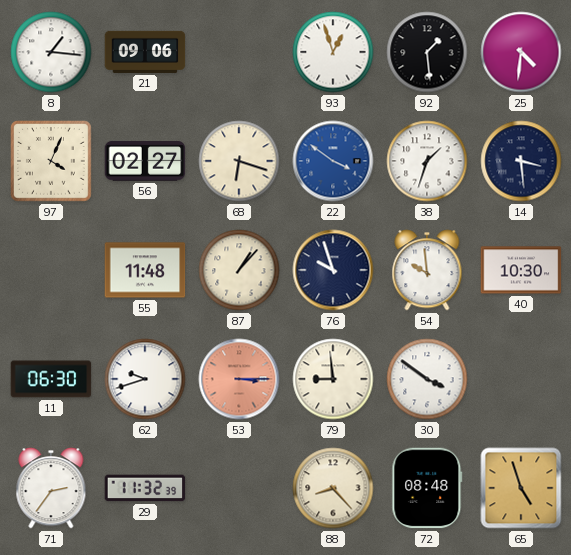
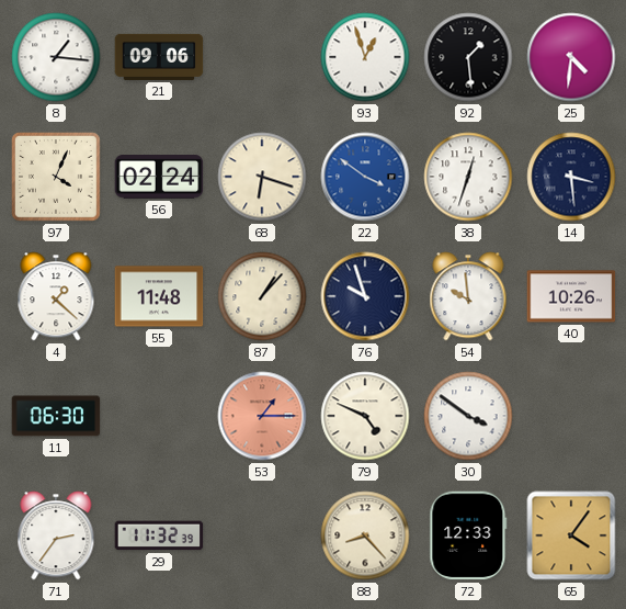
56: 02:27 -> 02:24 (159, 177)
38: 1:33 -> 12:33 (468, 177)
4: none -> 1:22 (56, 296)
40: 10:30 -> 10:26 (571, 296)
62: 9:42 -> none (145, 379)
53: 3:15 -> 1:15 (262, 416)
79: 8:59 -> 4:49 (365, 416)
72: 08:48 -> 12:33 (468, 535)
65: 4:57 -> 4:06 (571, 535)
